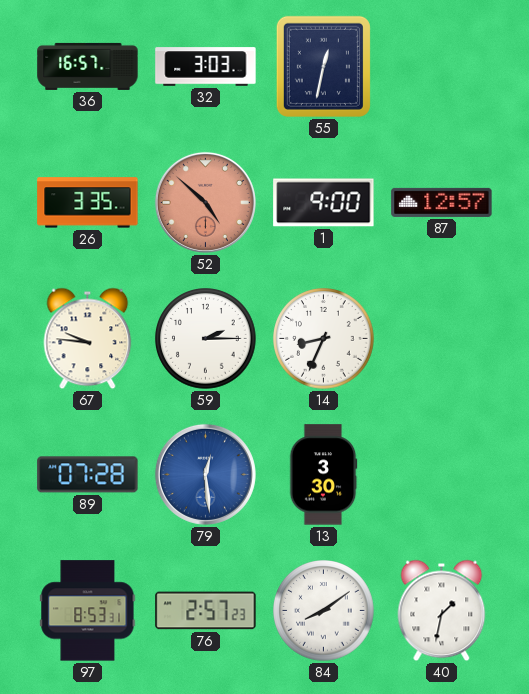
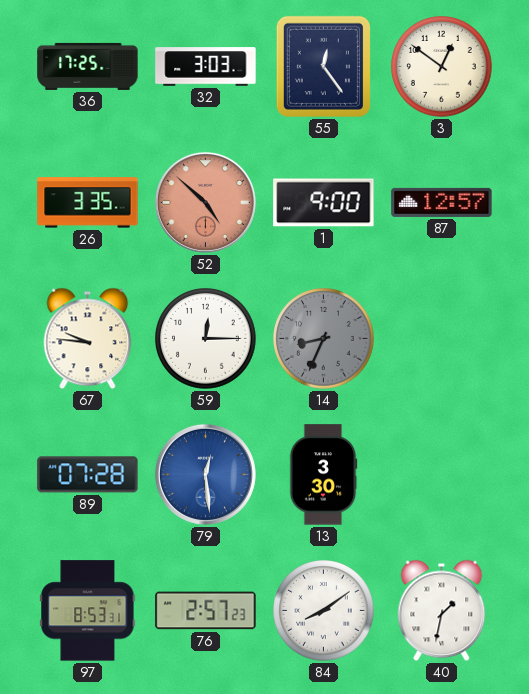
36: 16:57 -> 17:25 (88, 66)
55: 12:32 -> 12:24 (323, 66)
3: none -> 12:51 (442, 67)
59: 2:15 -> 12:15 (206, 339)
14 dial: white -> grey (324, 339)
